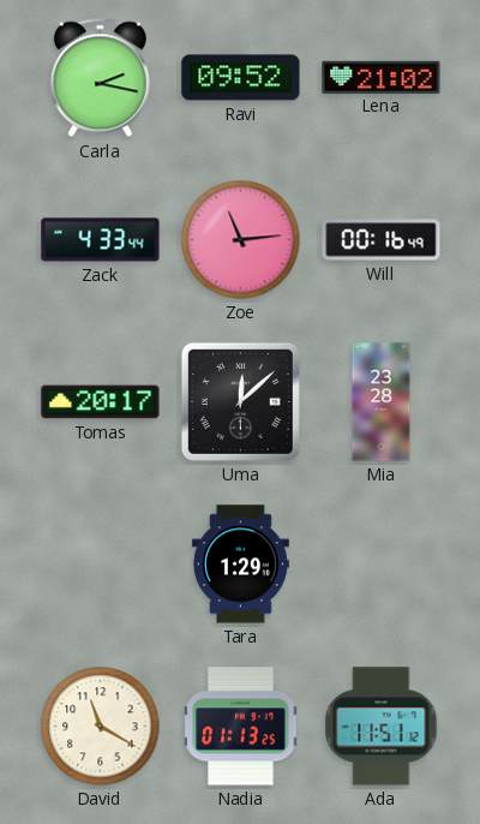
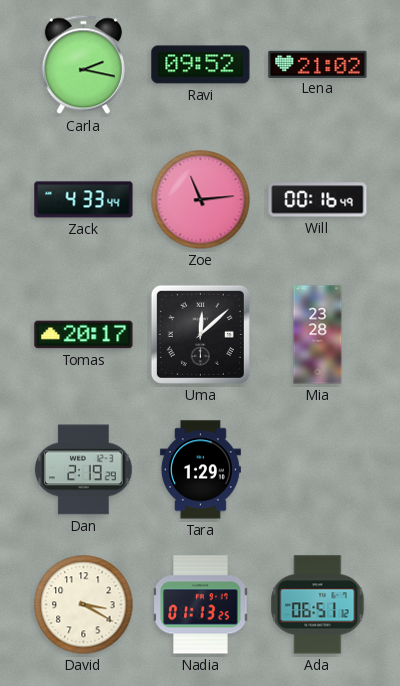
Dan: none -> 2:19 (84, 470)
David: 11:20 -> 3:20 (84, 605)
Ada: 11:51 -> 06:51 (318, 605)
